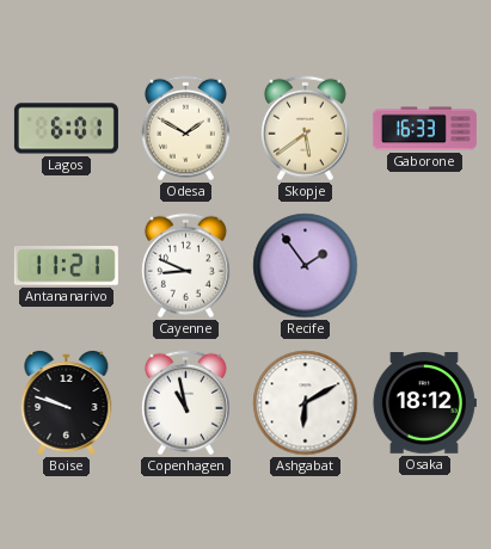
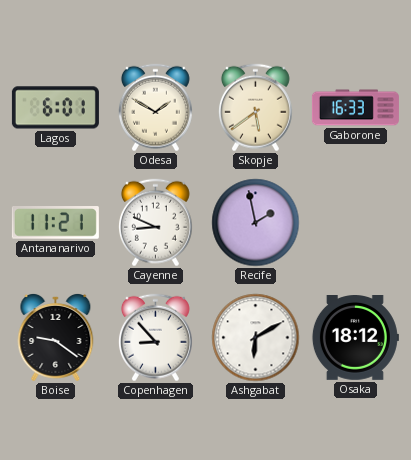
Recife: 1:54 -> 1:58 (256, 223)
Boise: 9:48 -> 9:21 (56, 337)
Copenhagen: 10:58 -> 8:53 (155, 338)
